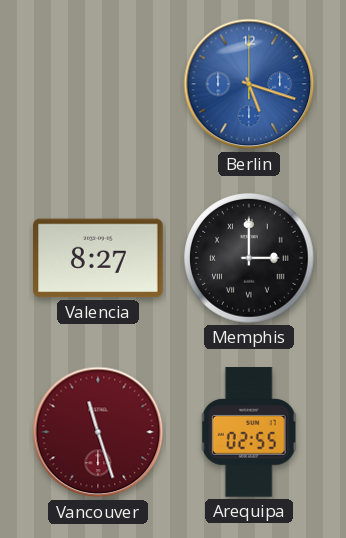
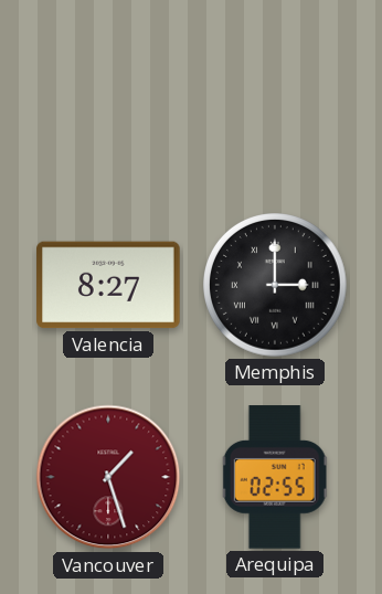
Berlin: 5:18 -> none (249, 84)
Vancouver: 11:27 -> 1:27 (108, 477)
